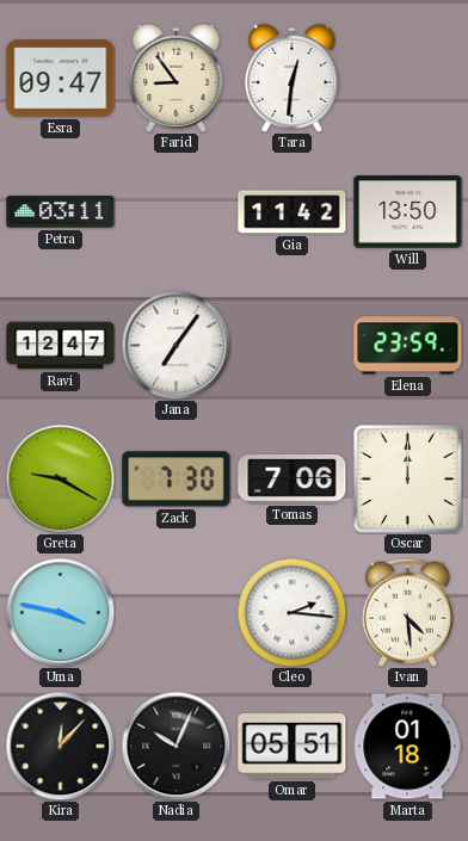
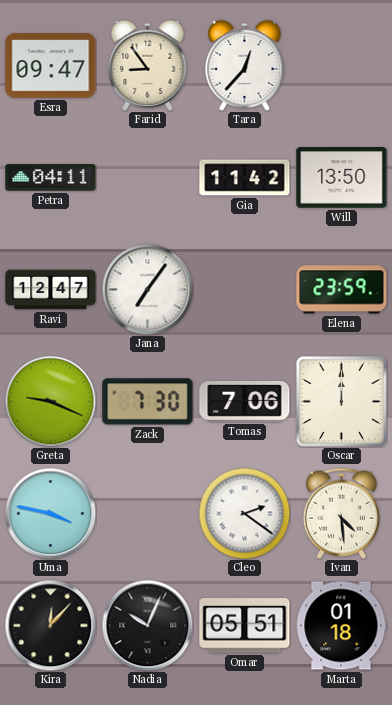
Tara: 12:31 -> 12:37 (245, 65)
Petra: 03:11 -> 04:11 (51, 178)
Greta: 9:20 -> 9:19 (50, 401)
Cleo: 2:16 -> 2:21 (244, 513)
